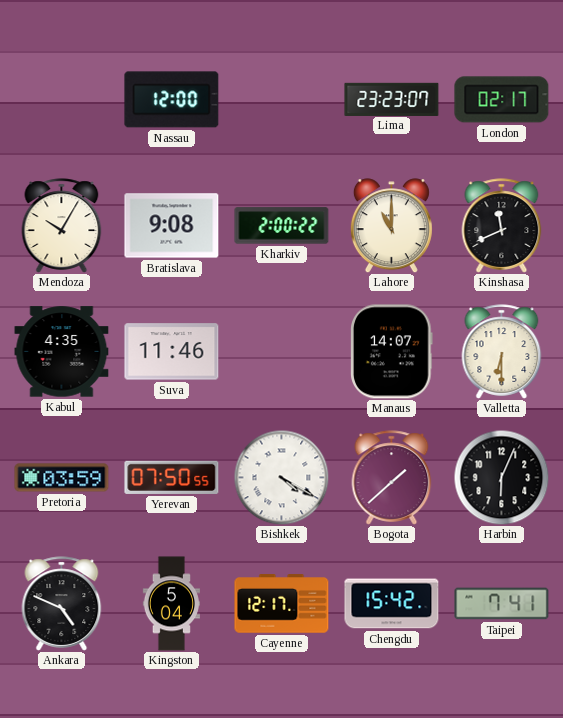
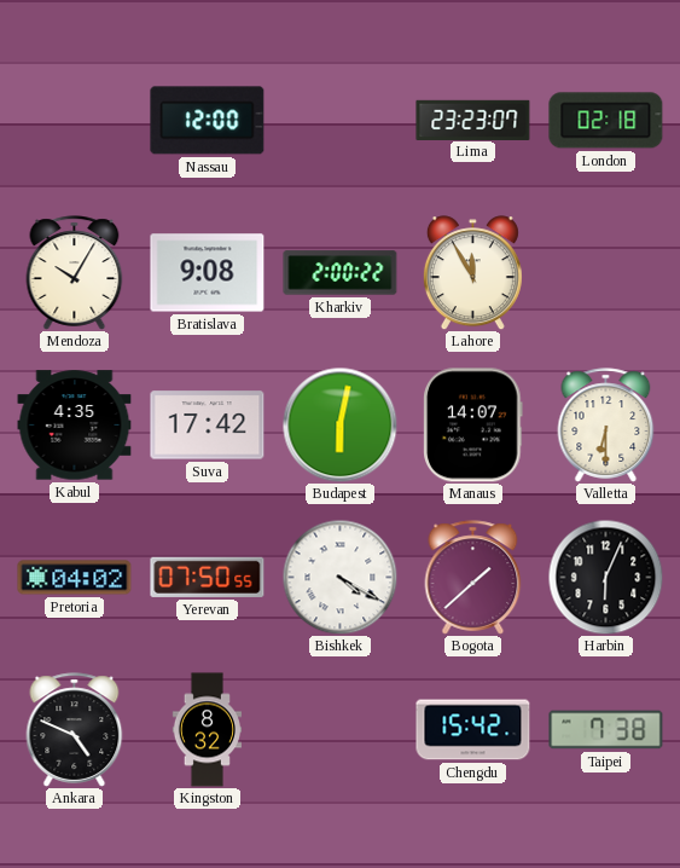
London: 02:17 -> 02:18 (606, 121)
Lahore: 11:00 -> 11:55 (472, 273)
Kinshasa: 11:41 -> none (502, 226)
Suva: 11:46 -> 17:42 (208, 426)
Budapest: none -> 6:02 (339, 424)
Pretoria: 03:59 -> 04:02 (75, 578)
Kingston: 5:04 -> 8:32 (207, 730)
Cayenne: 12:17 -> none (282, 604)
Taipei: 7:41 -> 7:38 (606, 730)
